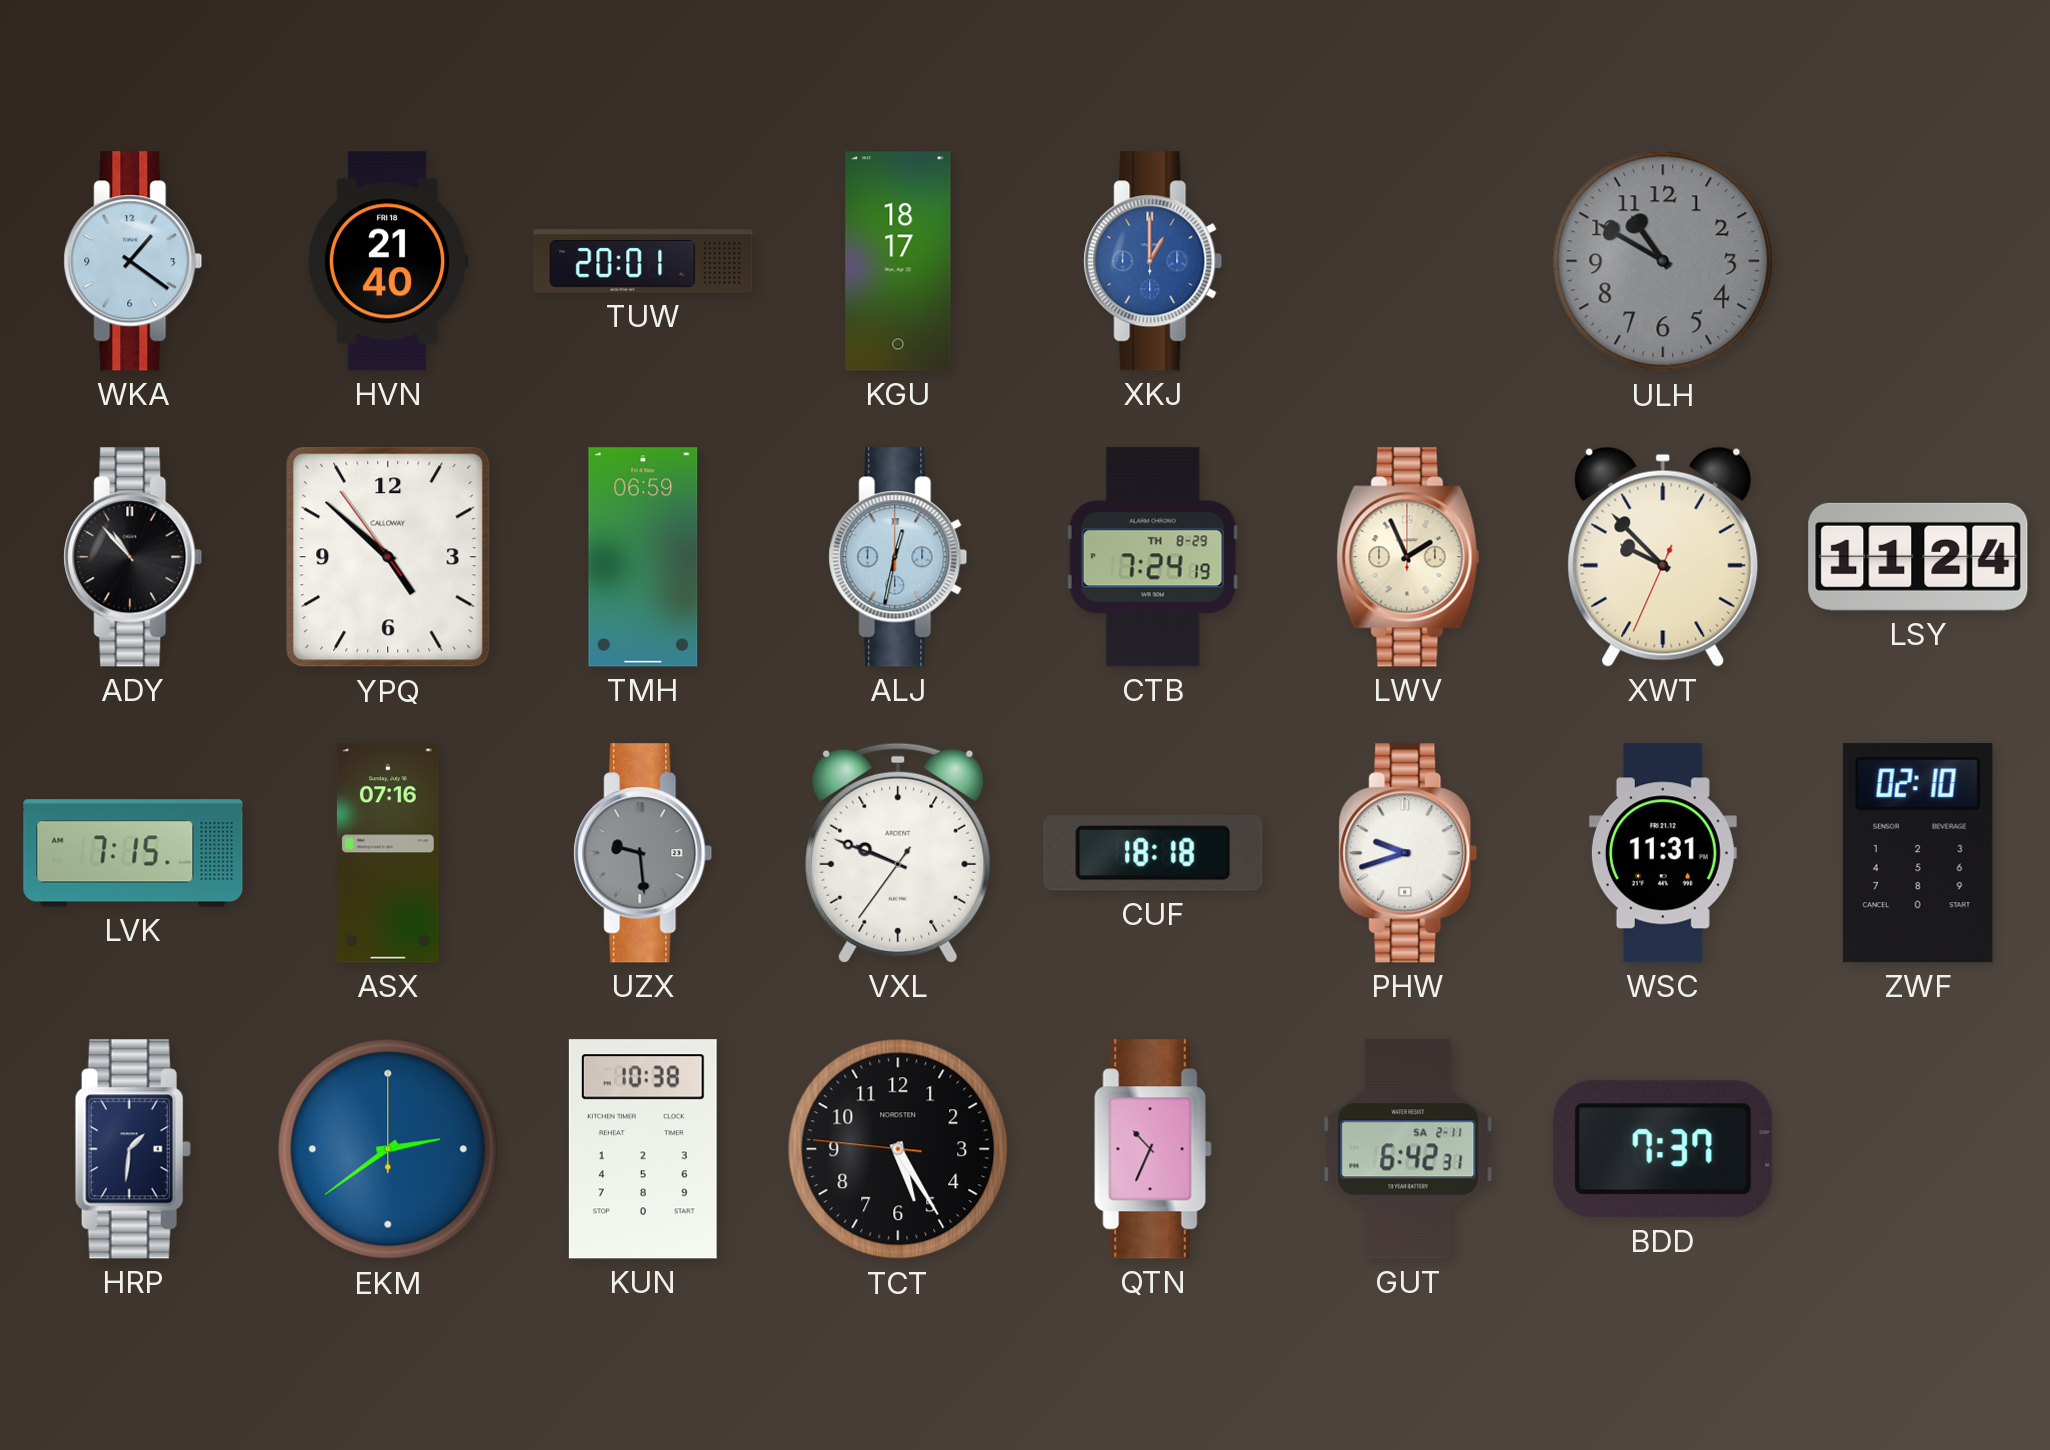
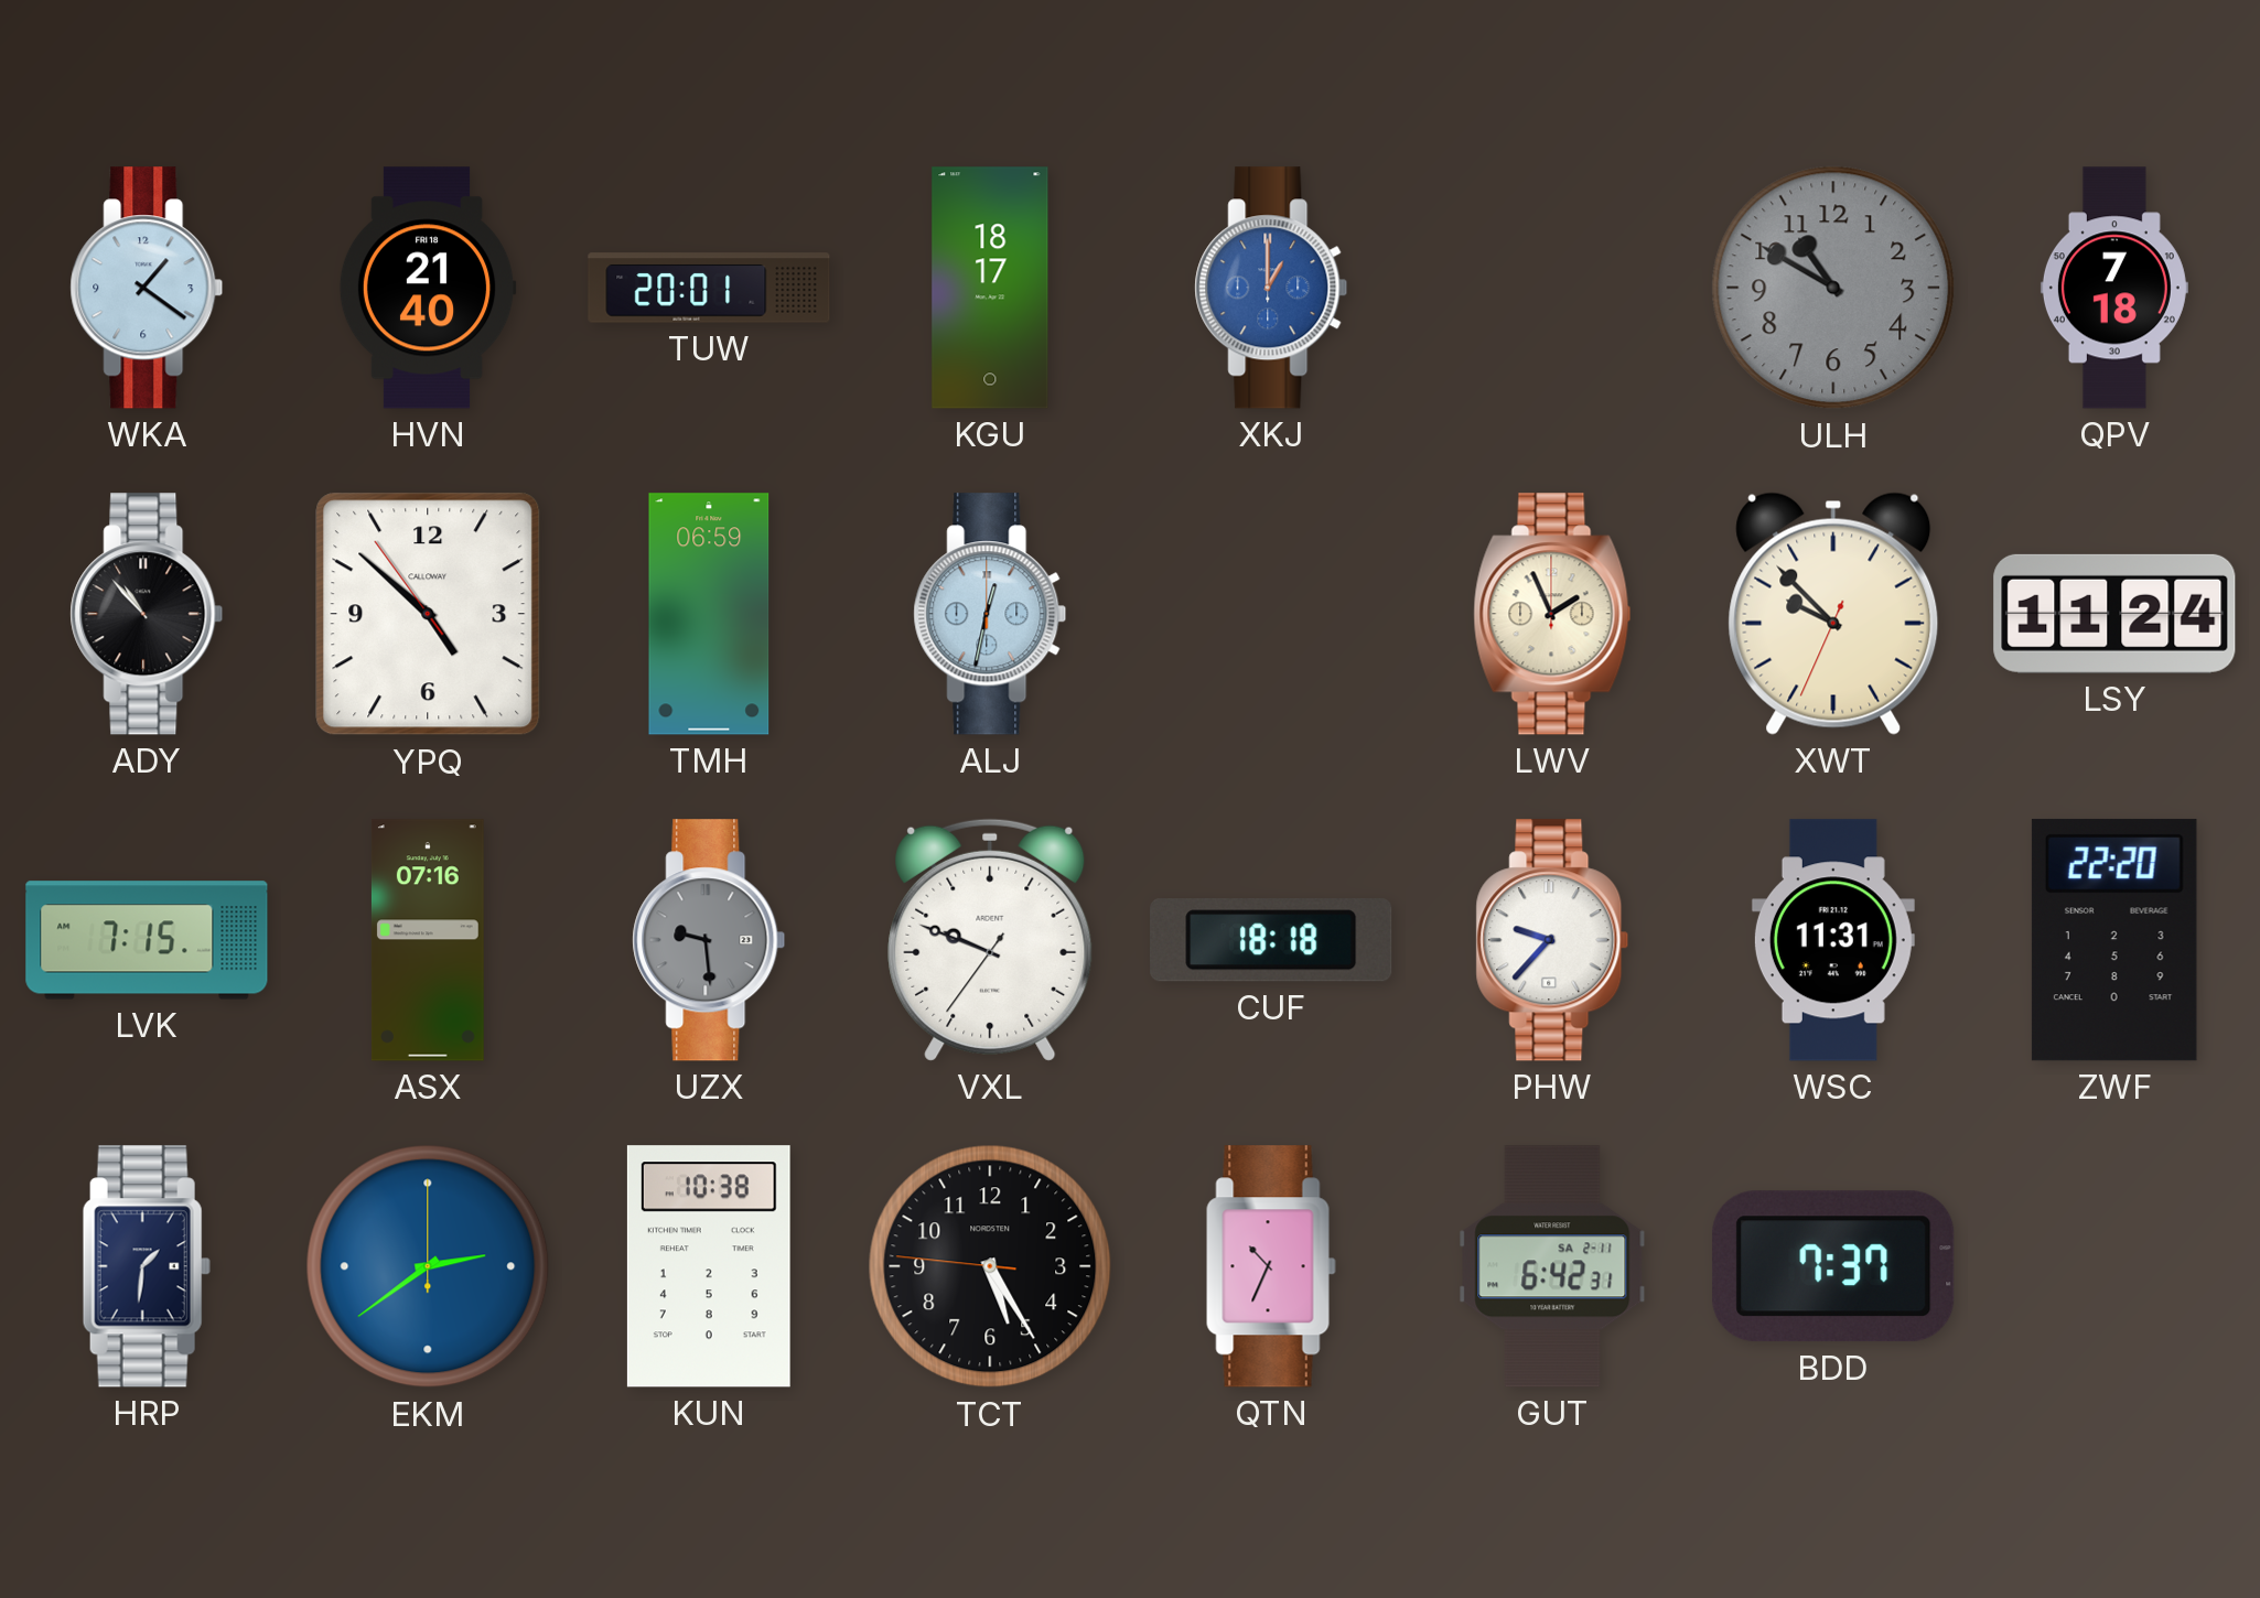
QPV: none -> 7:18 (2114, 288)
CTB: 7:24 -> none (1153, 557)
PHW: 9:42 -> 9:37 (1552, 940)
ZWF: 02:10 -> 22:20 (2114, 940)
